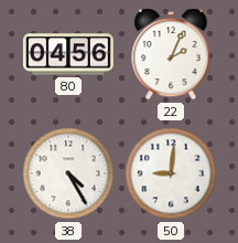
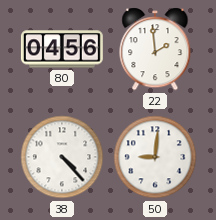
22: 2:04 -> 1:59 (155, 49)
38: 4:25 -> 4:23 (62, 157)
